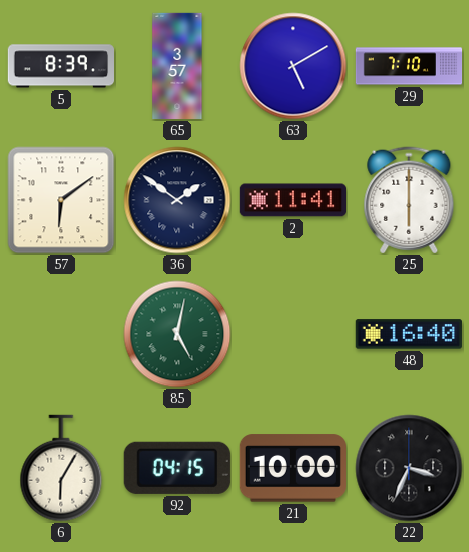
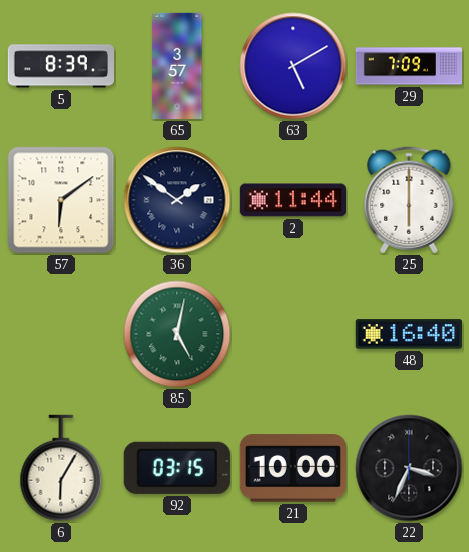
29: 7:10 -> 7:09 (409, 66)
2: 11:41 -> 11:44 (292, 200)
92: 04:15 -> 03:15 (177, 468)
